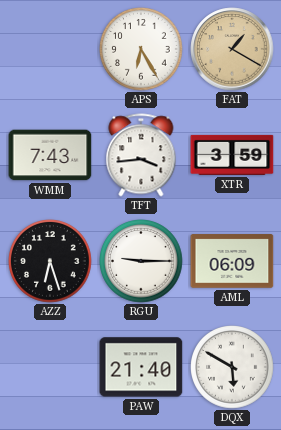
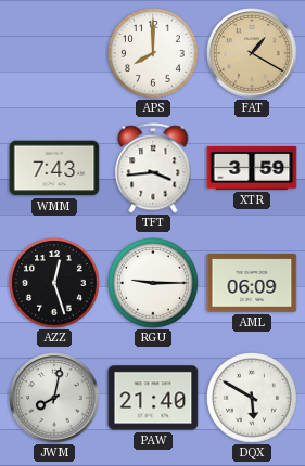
APS: 6:25 -> 8:00 (154, 54)
AZZ: 6:27 -> 12:27 (55, 284)
JWM: none -> 8:02 (54, 398)
